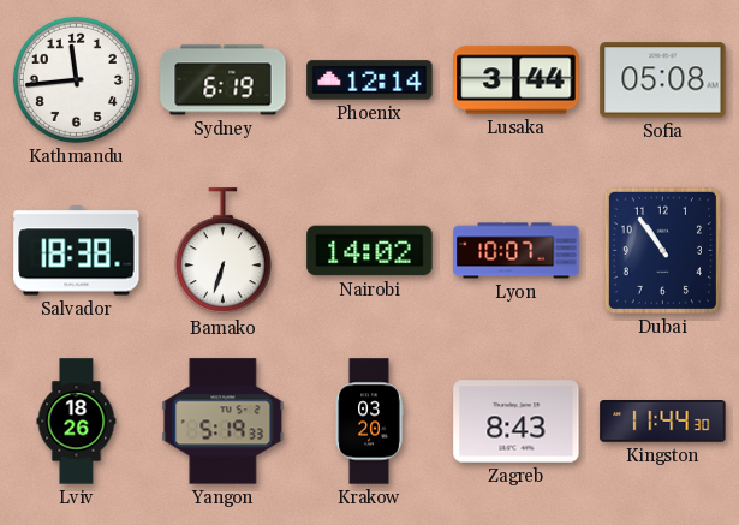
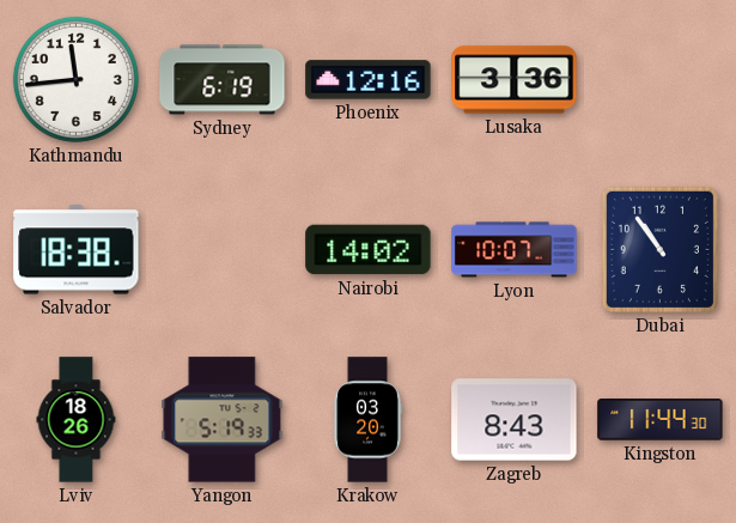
Phoenix: 12:14 -> 12:16 (369, 80)
Lusaka: 3:44 -> 3:36 (515, 80)
Sofia: 05:08 -> none (663, 80)
Bamako: 6:33 -> none (222, 251)
